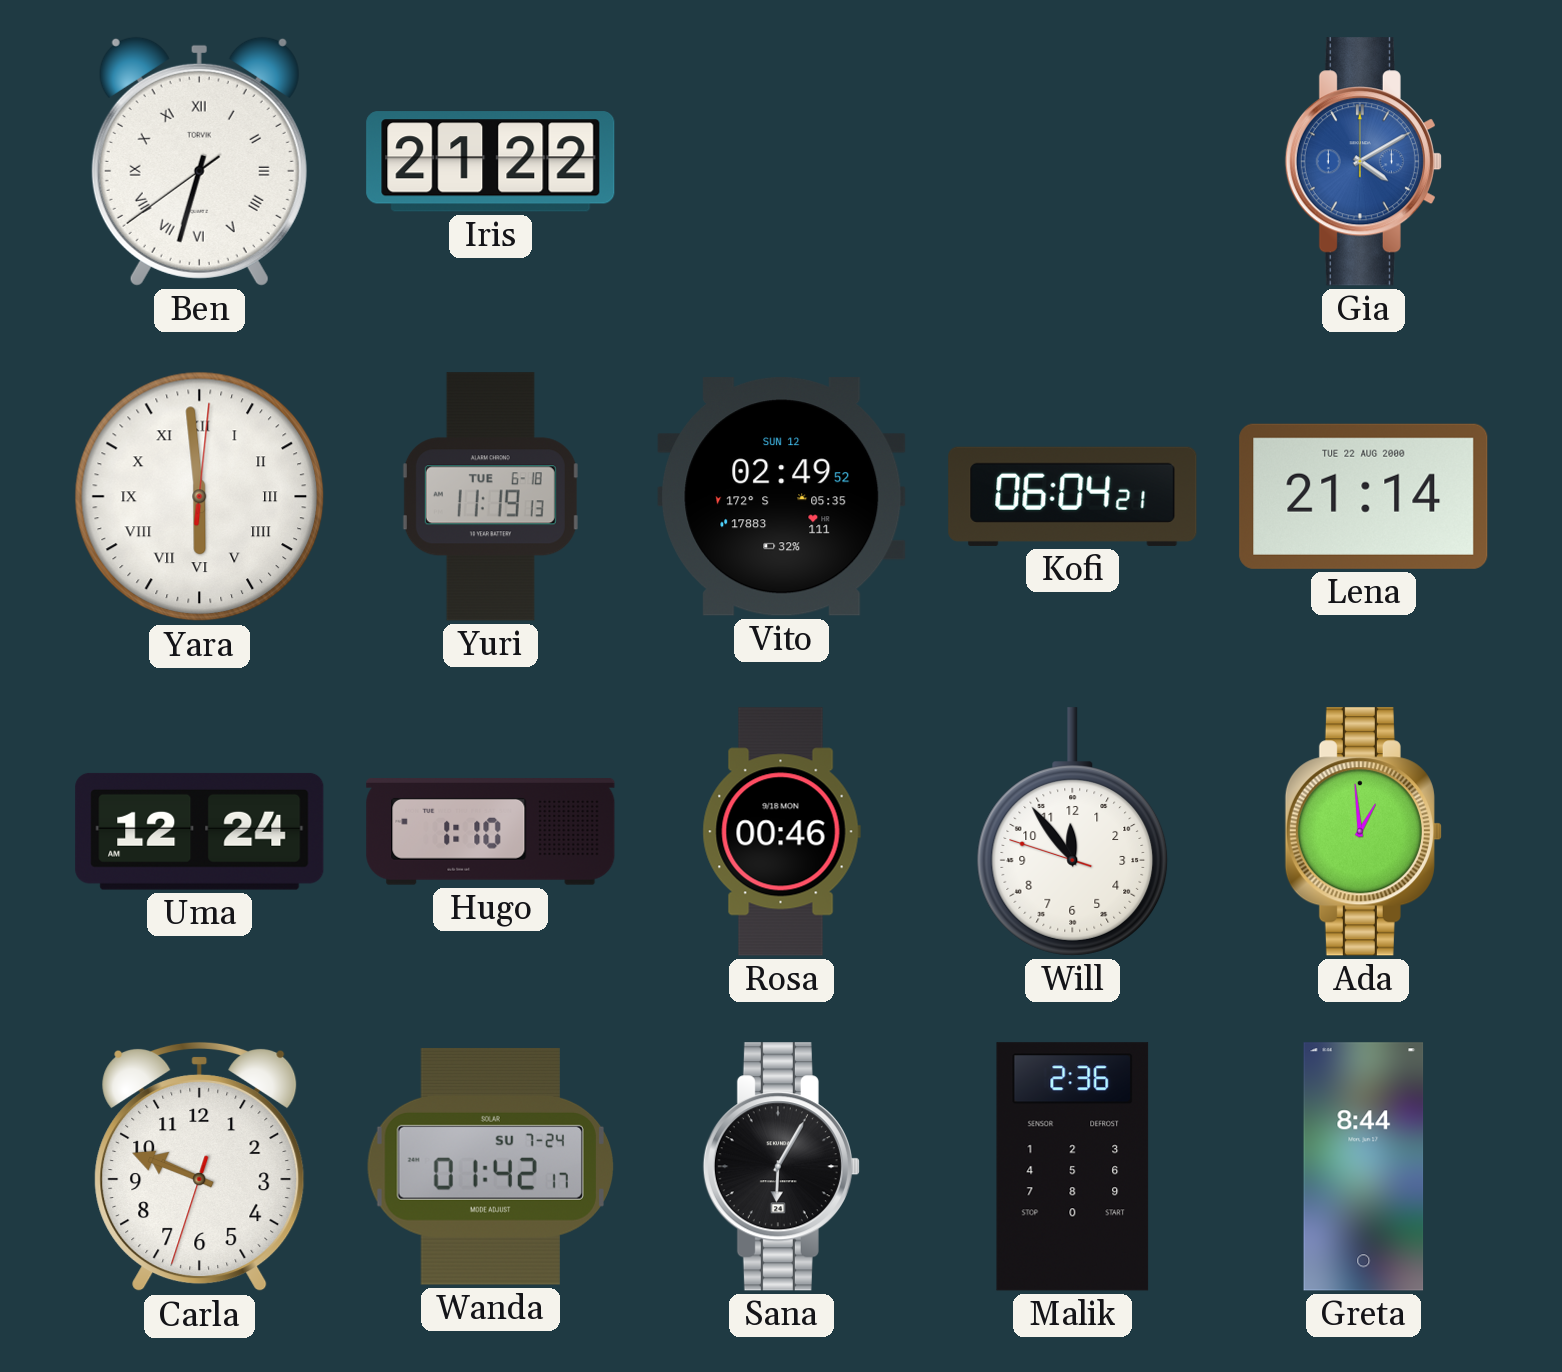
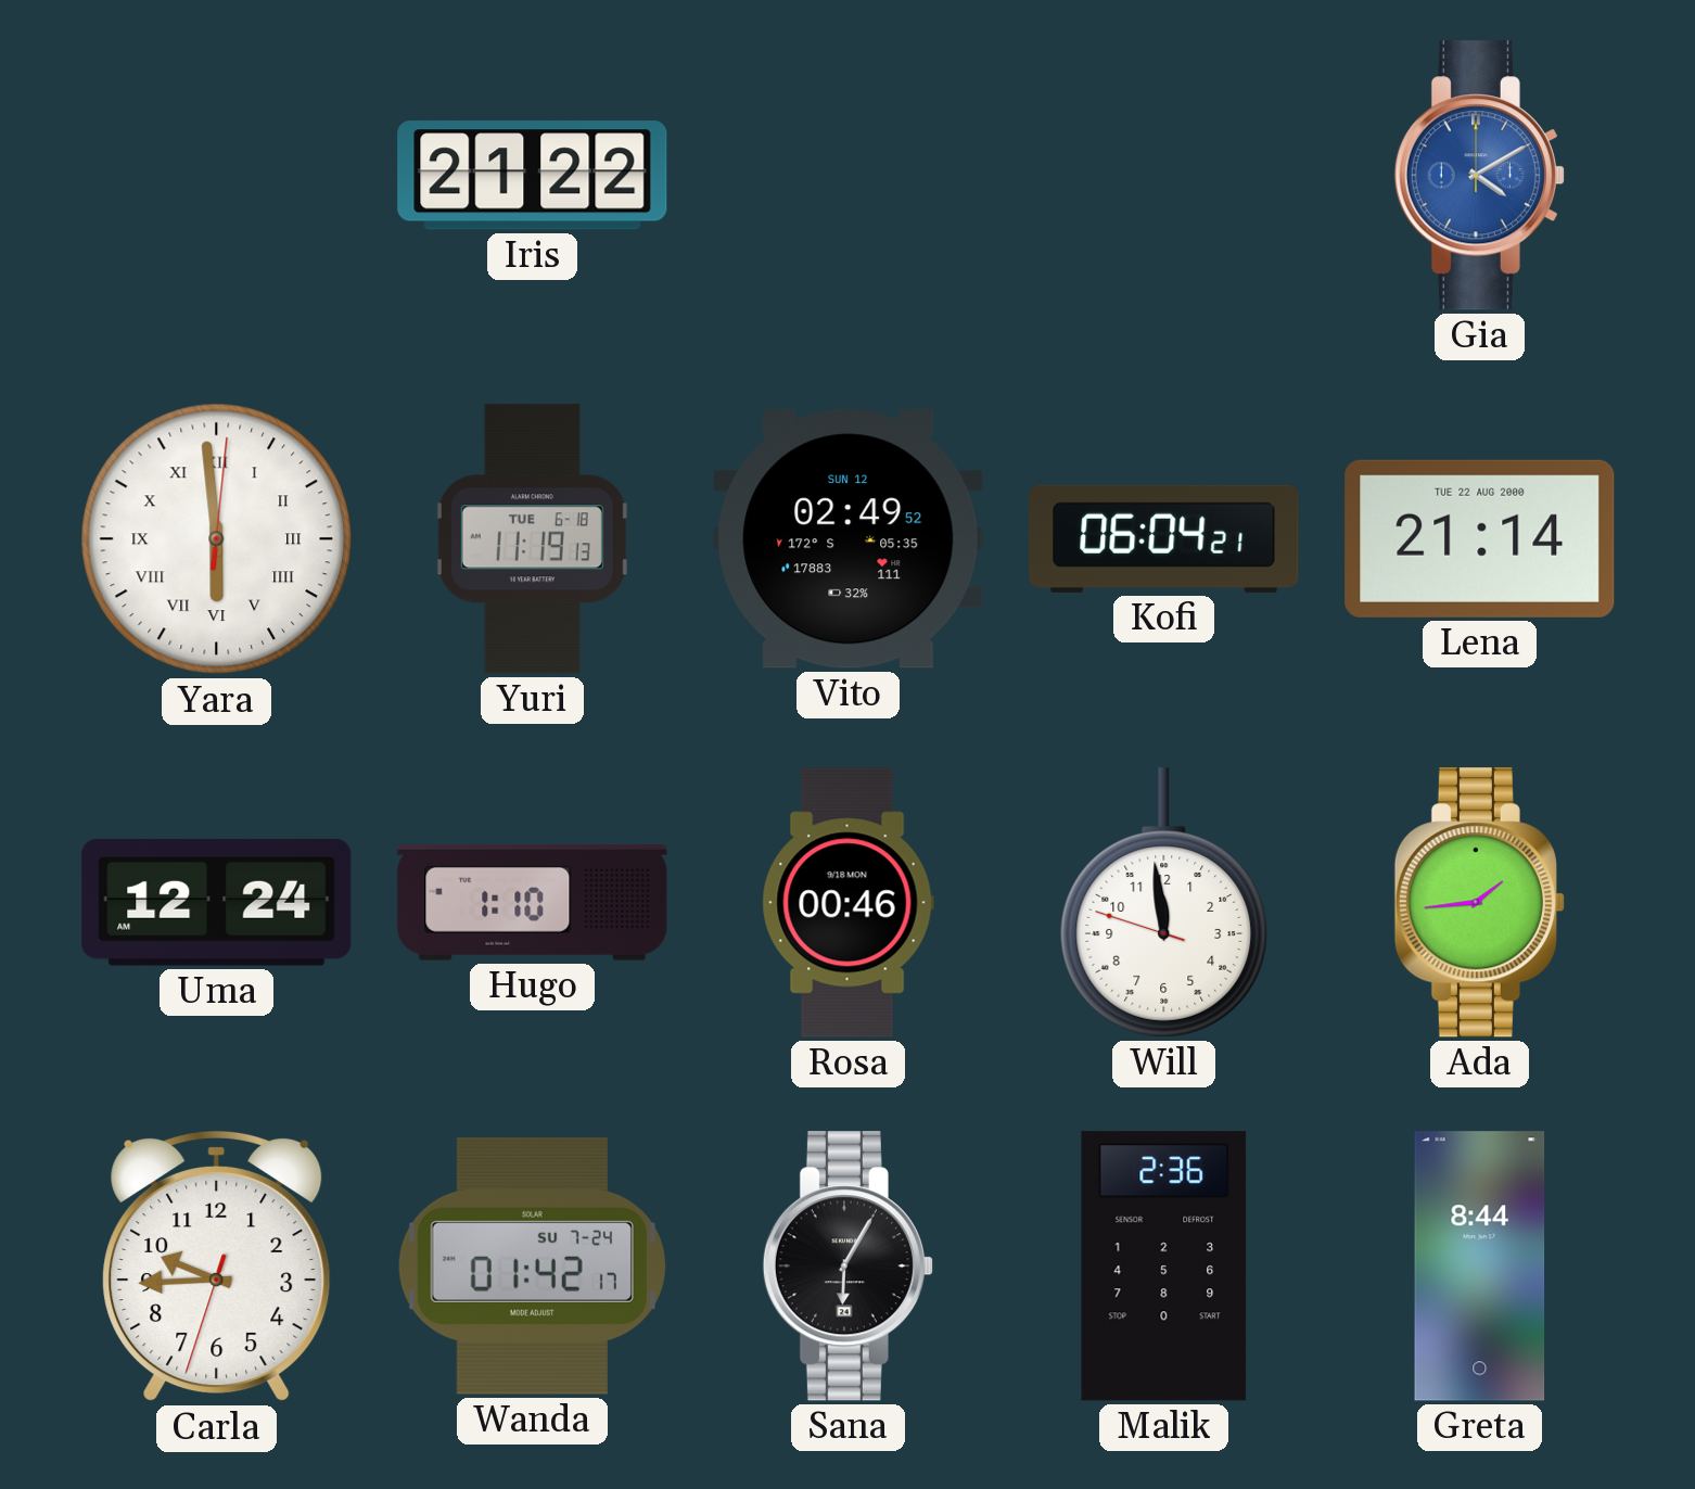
Ben: 6:32 -> none (199, 161)
Will: 11:53 -> 11:58 (1164, 903)
Ada: 12:59 -> 1:44 (1479, 903)
Carla: 9:48 -> 9:44 (217, 1267)
